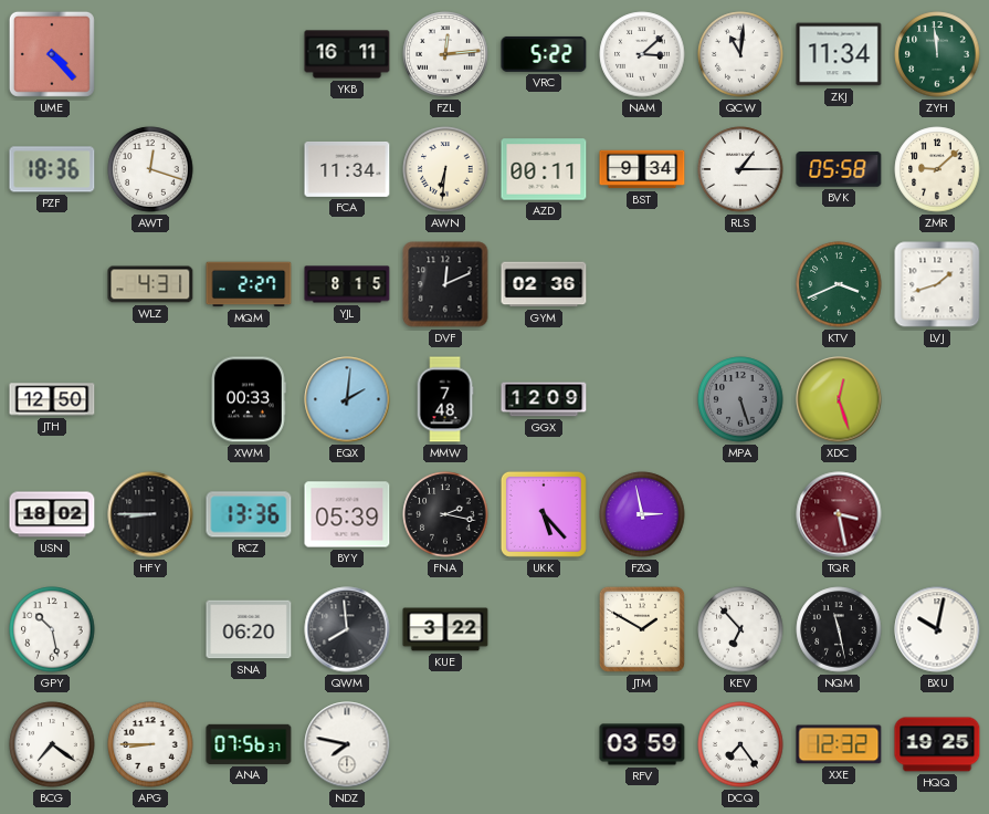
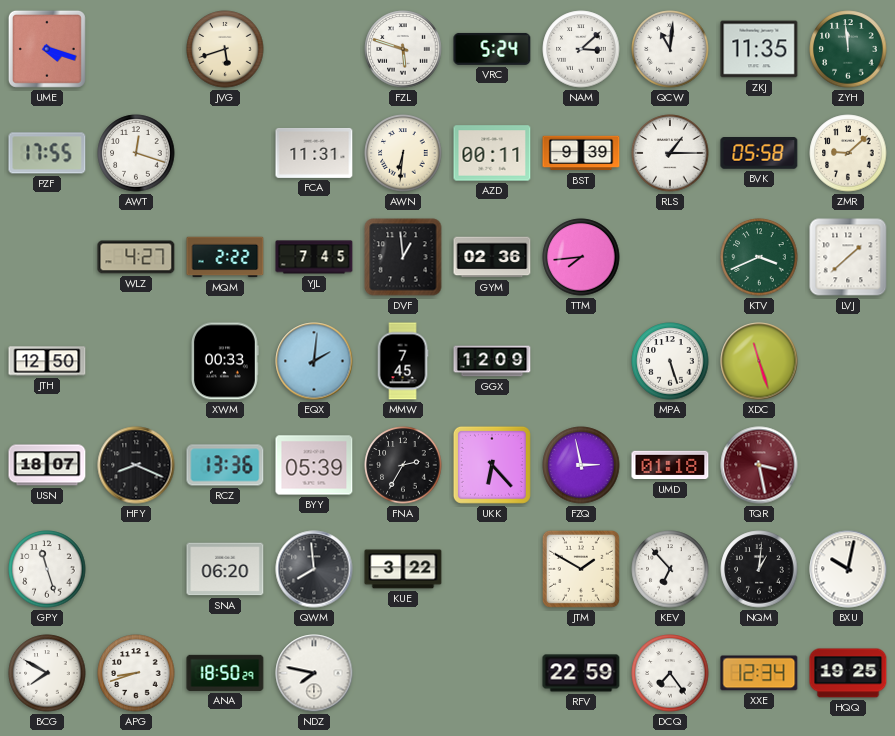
UME: 4:23 -> 4:18 (47, 49)
JVG: none -> 5:42 (225, 49)
YKB: 16:11 -> none (347, 54)
FZL: 12:14 -> 5:48 (403, 49)
VRC: 5:22 -> 5:24 (492, 49)
ZKJ: 11:34 -> 11:35 (759, 49)
PZF: 18:36 -> 17:55 (47, 153)
FCA: 11:34 -> 11:31 (314, 153)
BST: 9:34 -> 9:39 (581, 153)
WLZ: 4:31 -> 4:27 (136, 257)
MQM: 2:27 -> 2:22 (225, 257)
YJL: 8:15 -> 7:45 (314, 257)
DVF: 12:11 -> 12:59 (403, 257)
TTM: none -> 7:44 (581, 257)
LVJ: 1:42 -> 1:38 (848, 257)
MMW: 7:48 -> 7:45 (403, 361)
MPA dial: grey -> white (670, 361)
XDC: 12:27 -> 11:27 (759, 361)
USN: 18:02 -> 18:07 (47, 465)
HFY: 8:45 -> 8:19 (136, 465)
FNA: 2:17 -> 2:35 (403, 465)
UKK: 5:23 -> 6:23 (492, 465)
UMD: none -> 01:18 (670, 465)
GPY: 10:28 -> 11:27 (47, 569)
NQM: 11:28 -> 1:01 (759, 569)
BCG: 7:21 -> 7:50 (47, 673)
APG: 8:45 -> 8:42 (136, 673)
ANA: 07:56 -> 18:50 (225, 673)
RFV: 03:59 -> 22:59 (581, 673)
XXE: 12:32 -> 12:34 (759, 673)
